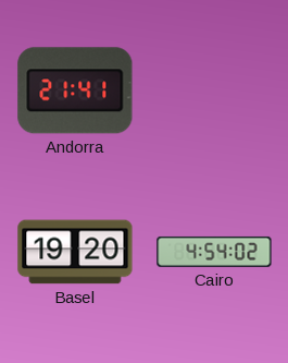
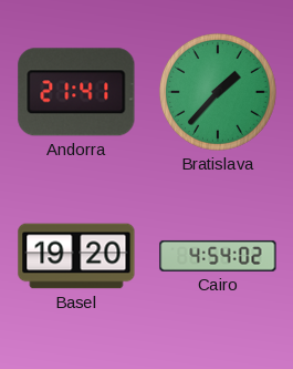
Bratislava: none -> 1:37 (218, 92)
